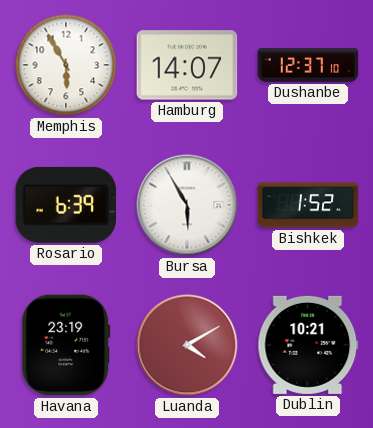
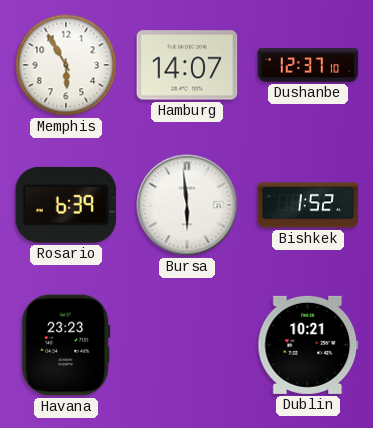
Bursa: 5:55 -> 5:59 (187, 205)
Havana: 23:19 -> 23:23 (66, 345)
Luanda: 4:10 -> none (187, 345)
